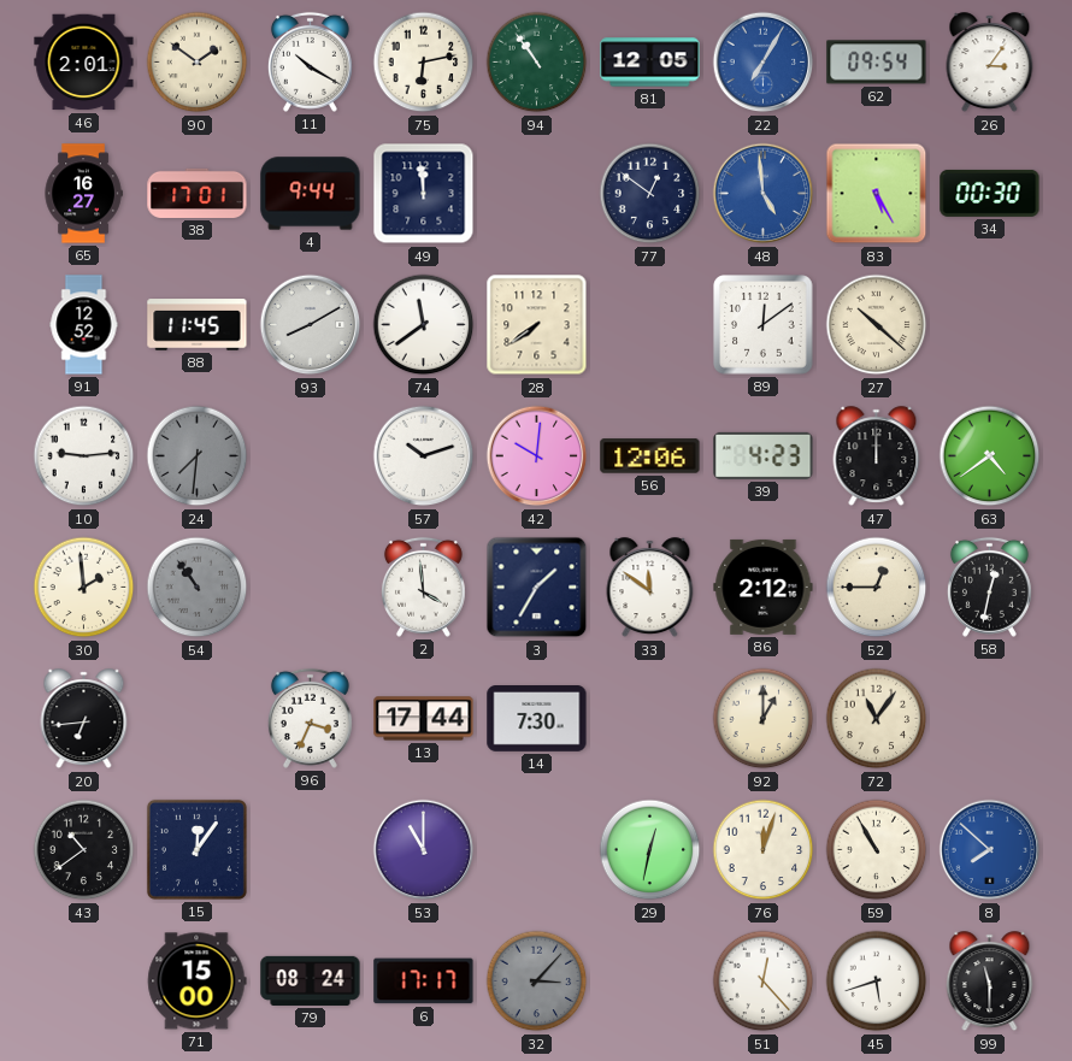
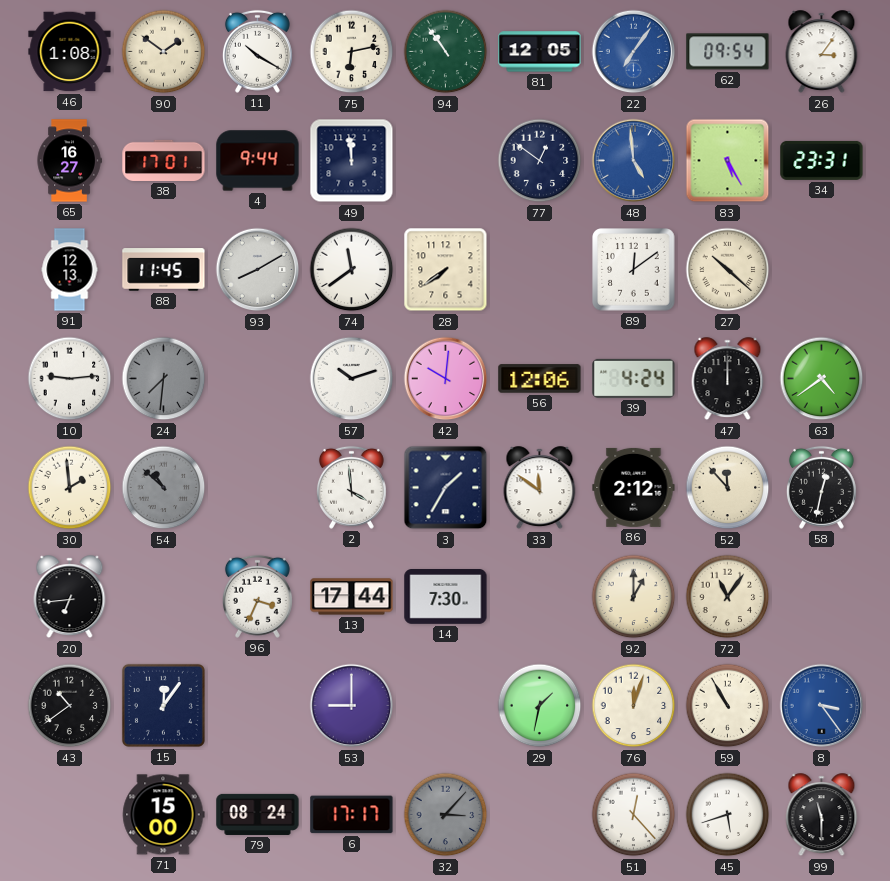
46: 2:01 -> 1:08 (70, 52)
22: 7:05 -> 7:06 (634, 52)
34: 00:30 -> 23:31 (822, 160)
91: 12:52 -> 12:13 (70, 270)
39: 4:23 -> 4:24 (634, 378)
54: 10:54 -> 10:52 (164, 488)
52: 12:45 -> 11:53 (728, 488)
53: 11:00 -> 9:00 (352, 706)
29: 12:32 -> 1:32 (540, 706)
8: 7:52 -> 3:24 (822, 706)
